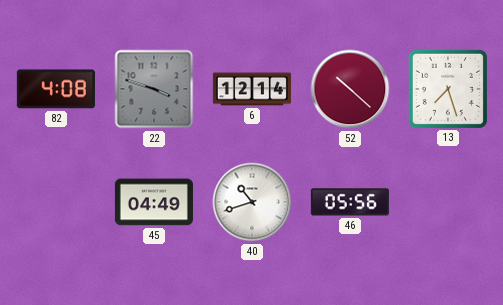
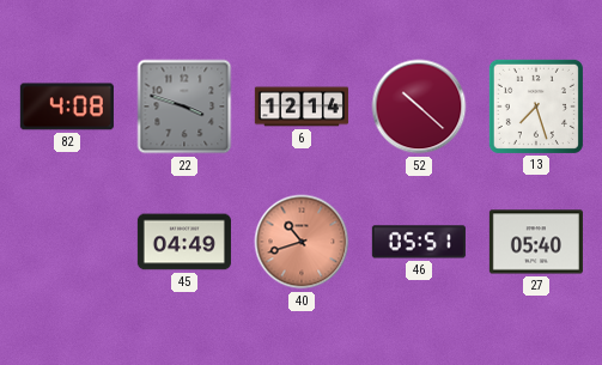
40 dial: white -> salmon (302, 242)
46: 05:56 -> 05:51 (419, 242)
27: none -> 05:40 (536, 242)
